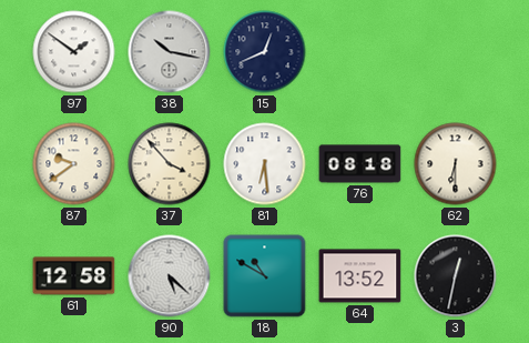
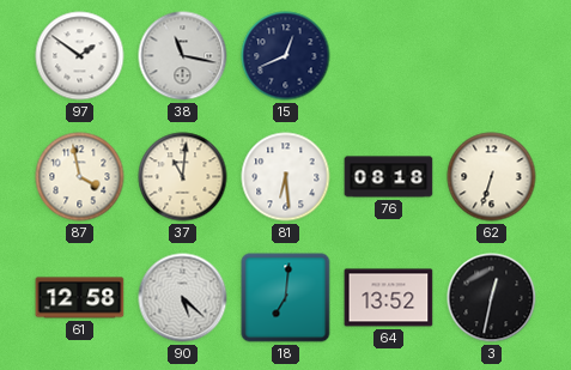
38: 10:17 -> 11:17 (183, 56)
87: 9:39 -> 3:58 (80, 177)
37: 3:53 -> 11:01 (183, 177)
62: 6:30 -> 6:33 (492, 177)
18: 10:50 -> 7:01 (286, 298)
